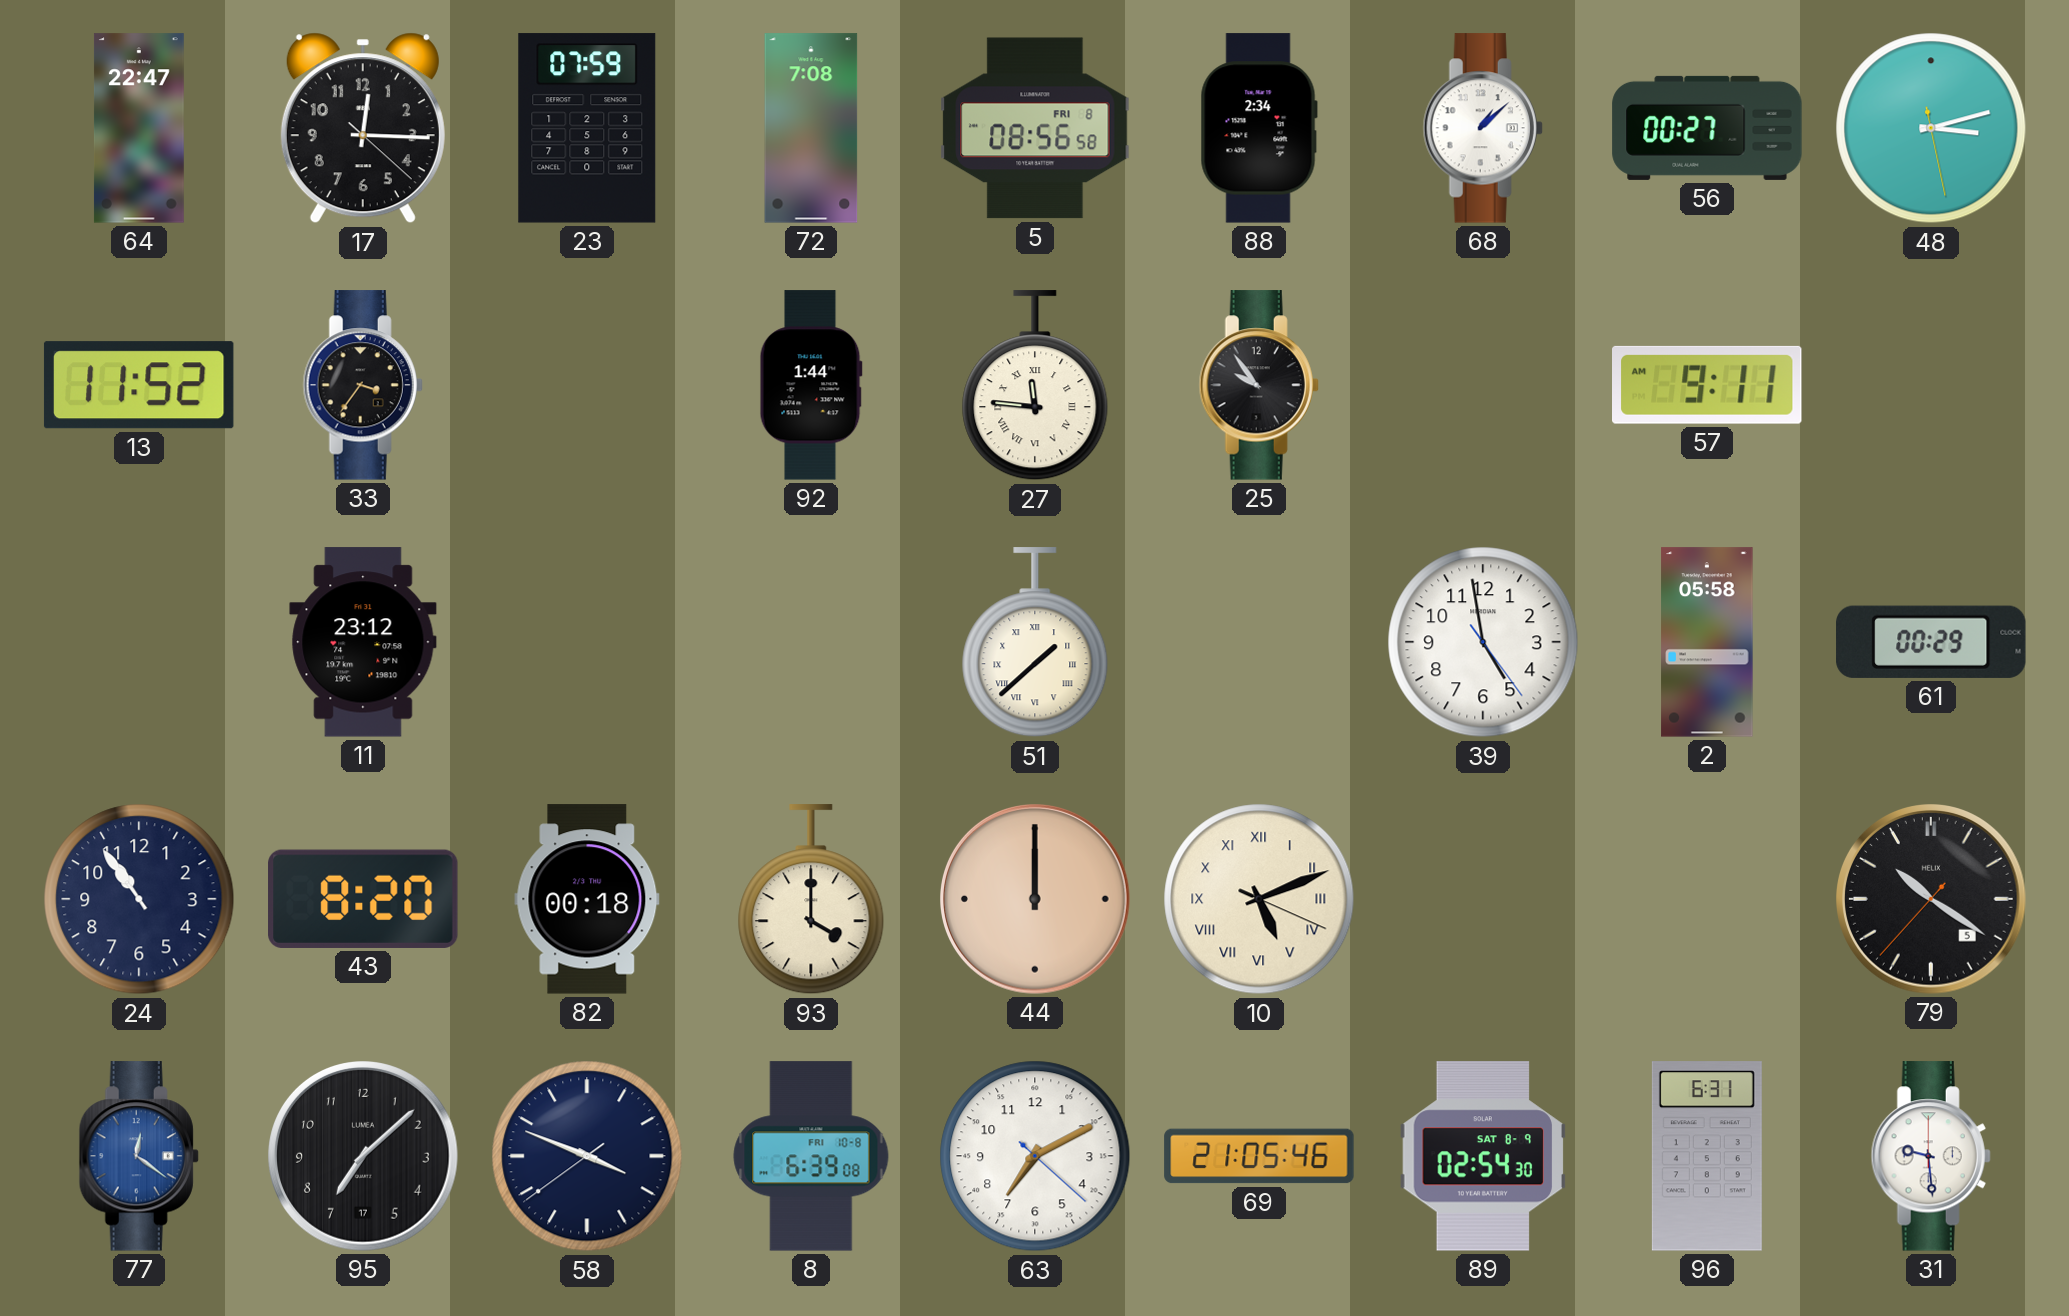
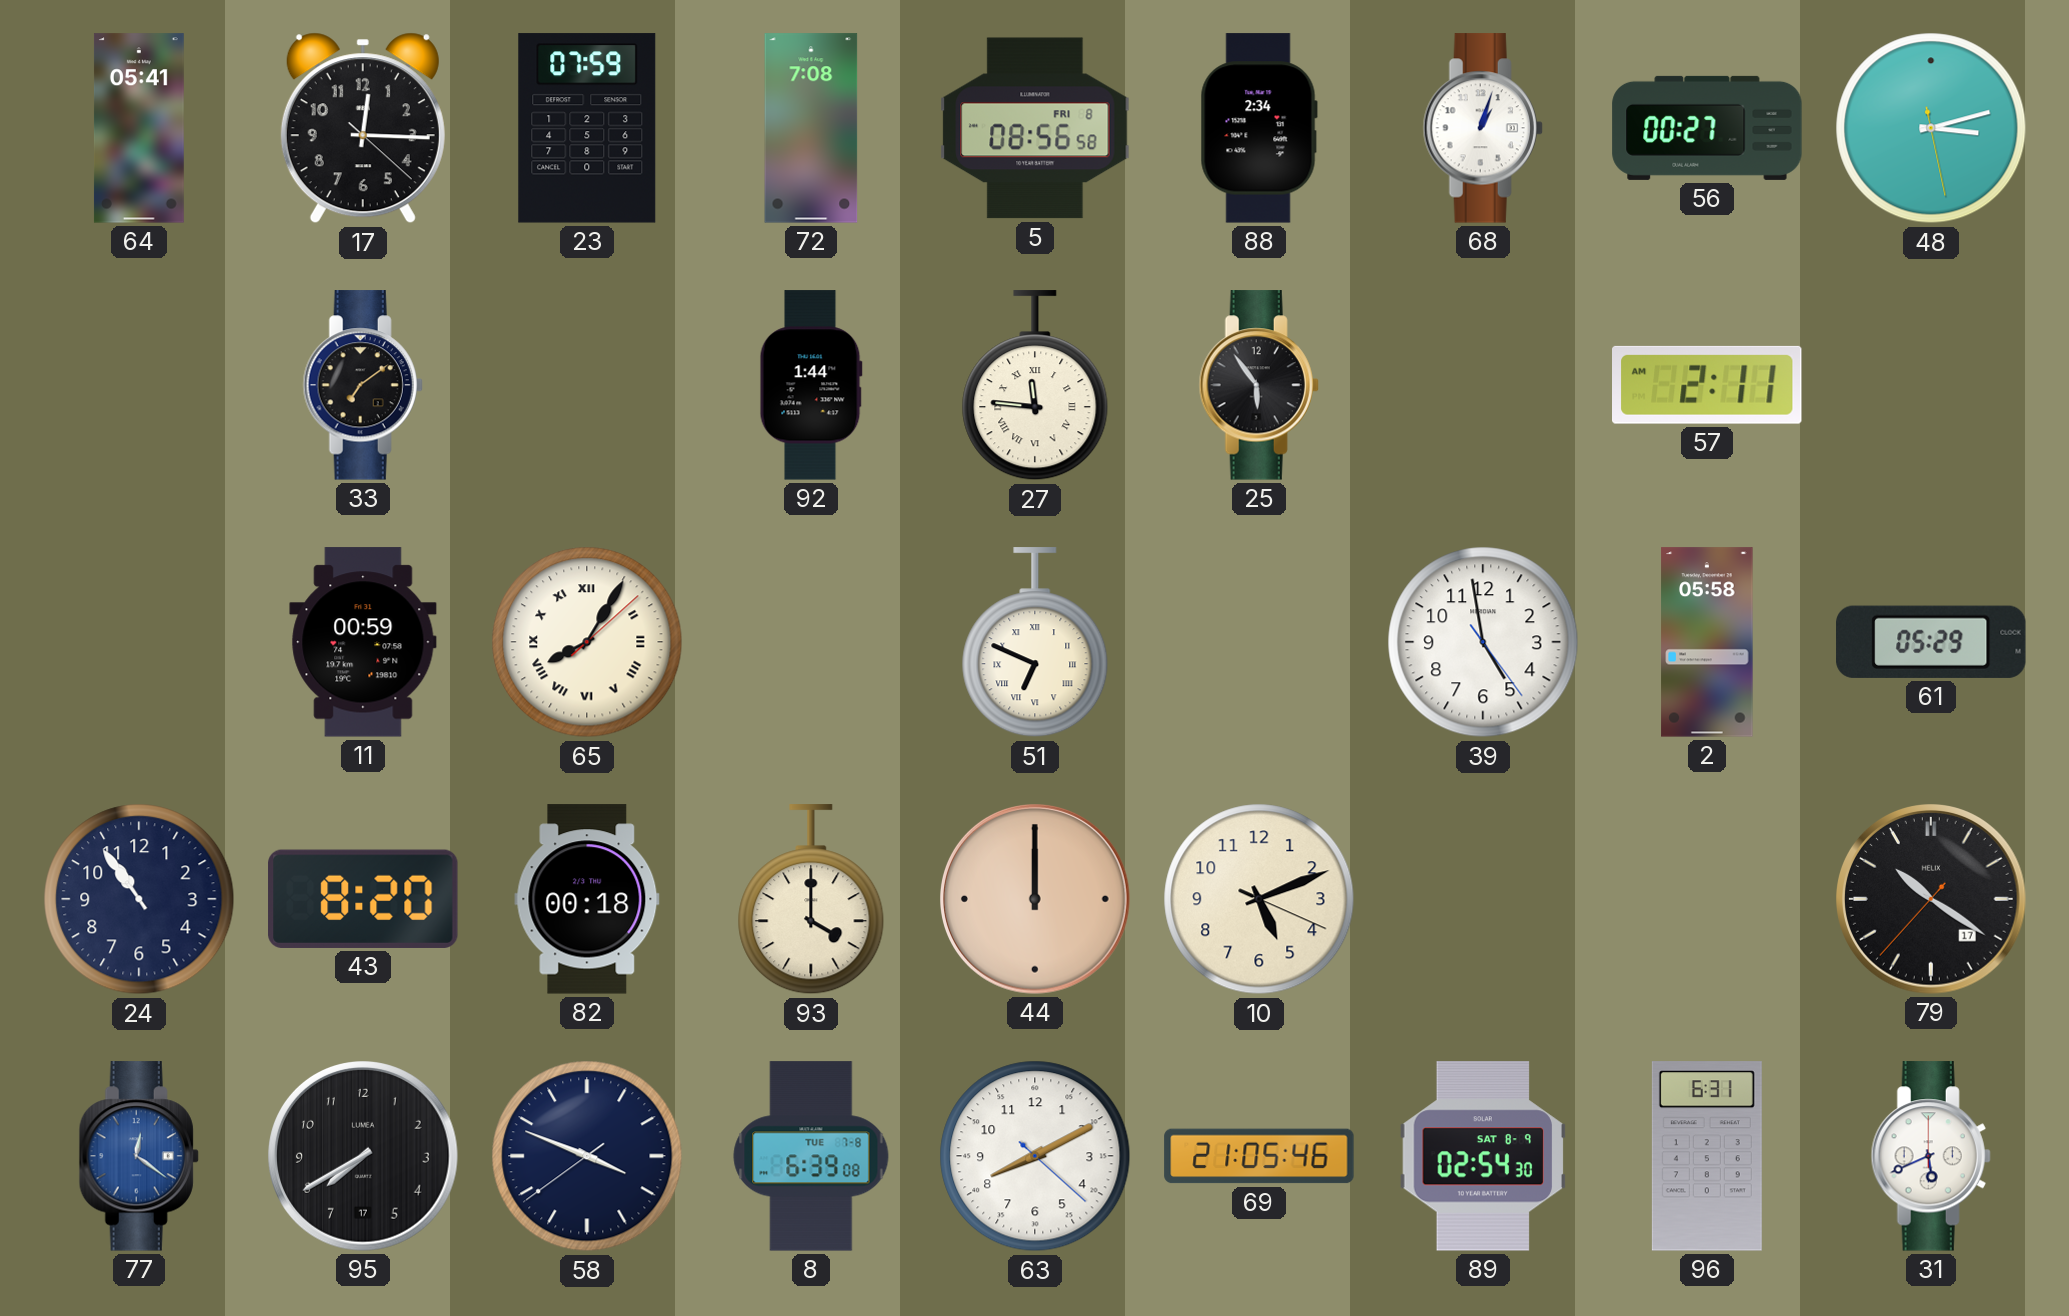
64: 22:47 -> 05:41 (139, 128)
68: 1:08 -> 1:03 (1483, 128)
13: 11:52 -> none (139, 385)
33: 3:36 -> 7:09 (363, 385)
25: 9:54 -> 5:54 (1259, 385)
57: 9:11 -> 2:11 (1708, 385)
11: 23:12 -> 00:59 (363, 642)
65: none -> 8:05 (587, 642)
51: 1:38 -> 6:49 (1035, 643)
61: 00:29 -> 05:29 (1931, 642)
10 numerals: Roman -> Arabic (1259, 899)
79 date: 5 -> 17 (1932, 900)
95: 7:08 -> 7:40 (364, 1157)
8 date: FRI 10-8 -> TUE 7-8 (811, 1156)
63: 7:10 -> 8:10 (1035, 1156)
31: 9:29 -> 5:41 (1931, 1156)
